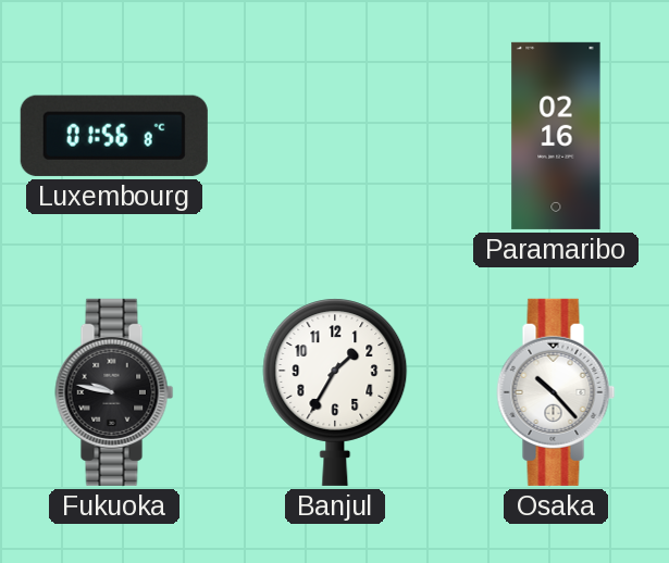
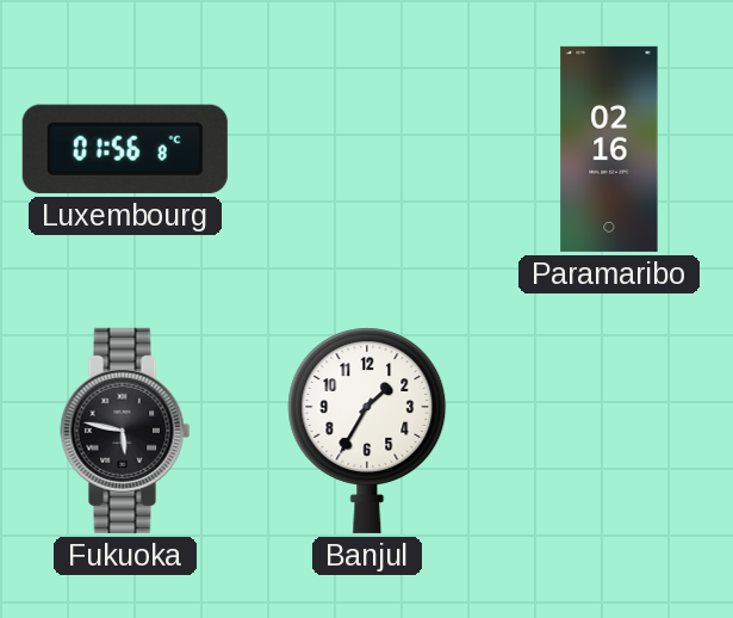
Fukuoka: 9:47 -> 5:47 (125, 431)
Osaka: 10:23 -> none (556, 392)
